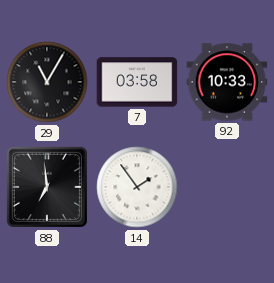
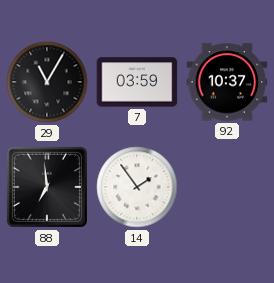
7: 03:58 -> 03:59 (137, 82)
92: 10:33 -> 10:37 (227, 82)
